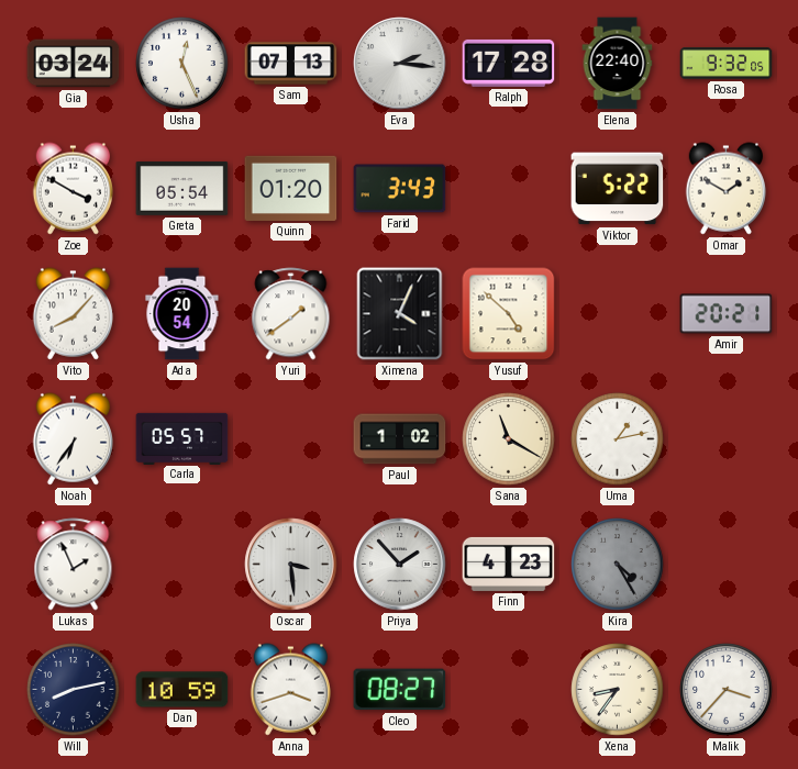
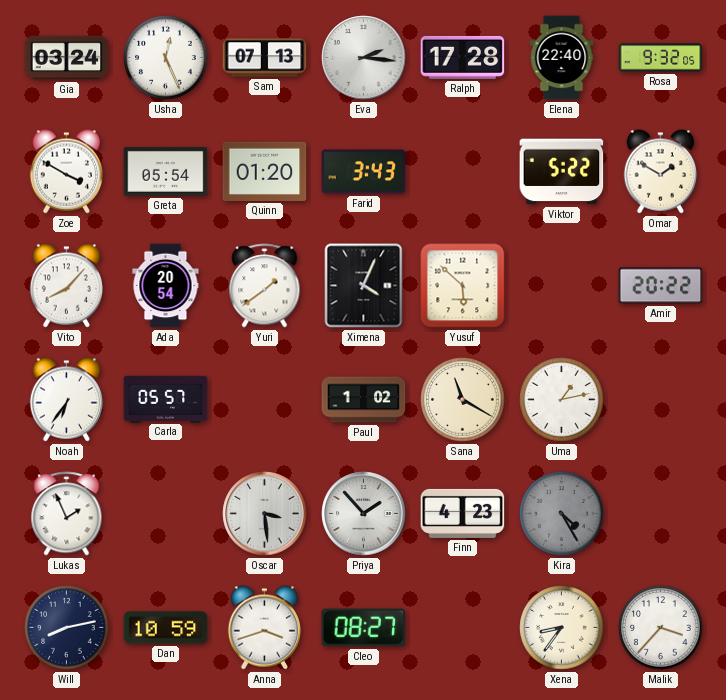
Yusuf: 4:52 -> 5:52 (463, 286)
Amir: 20:21 -> 20:22 (661, 286)
